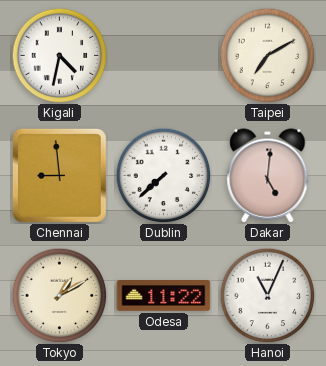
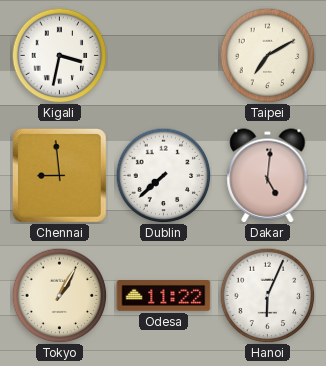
Kigali: 4:32 -> 3:32 (59, 55)
Tokyo: 1:10 -> 1:05 (59, 295)
Hanoi: 11:04 -> 6:04 (267, 295)
